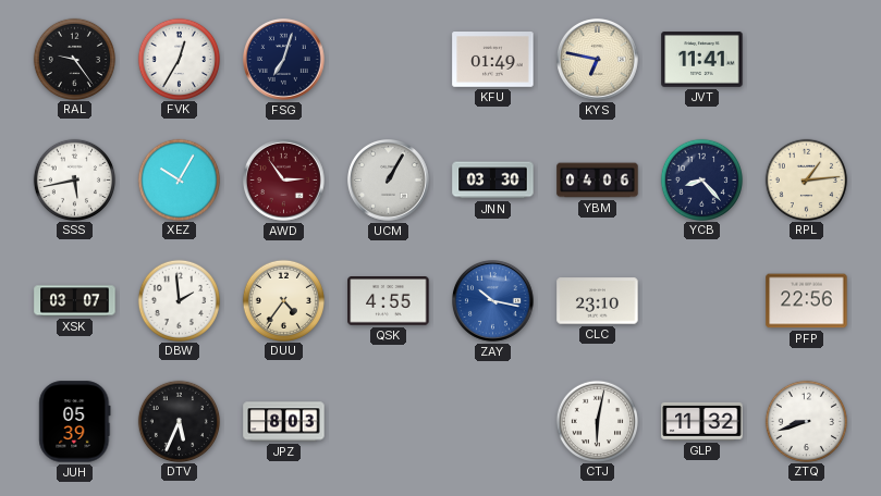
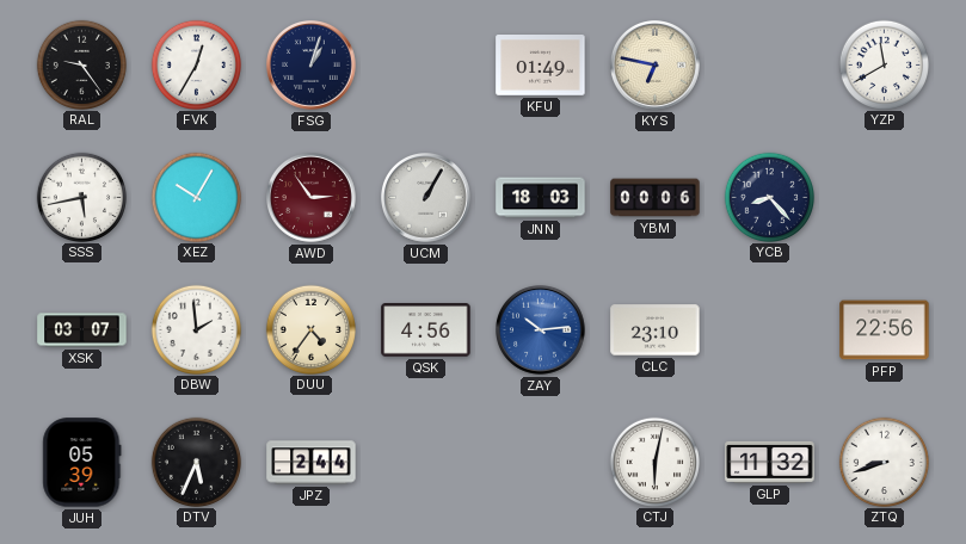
FSG: 7:03 -> 1:03 (312, 66)
JVT: 11:41 -> none (702, 60)
YZP: none -> 11:40 (884, 64)
JNN: 03:30 -> 18:03 (541, 198)
YBM: 04:06 -> 00:06 (656, 198)
RPL: 1:14 -> none (806, 179)
QSK: 4:55 -> 4:56 (426, 330)
ZAY: 10:17 -> 10:14 (541, 330)
JPZ: 8:03 -> 2:44 (312, 463)
